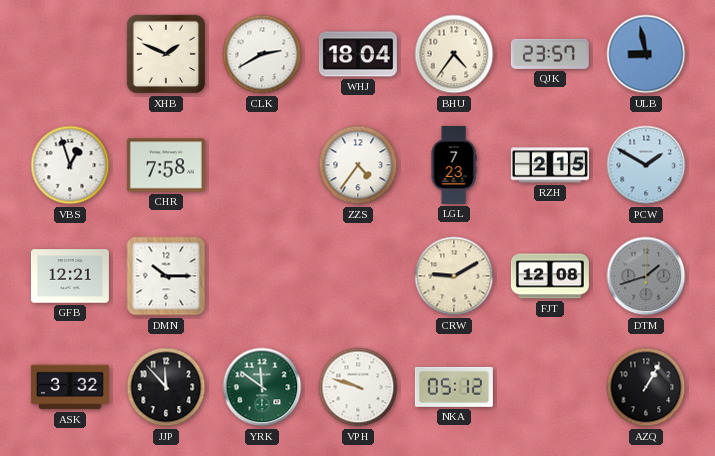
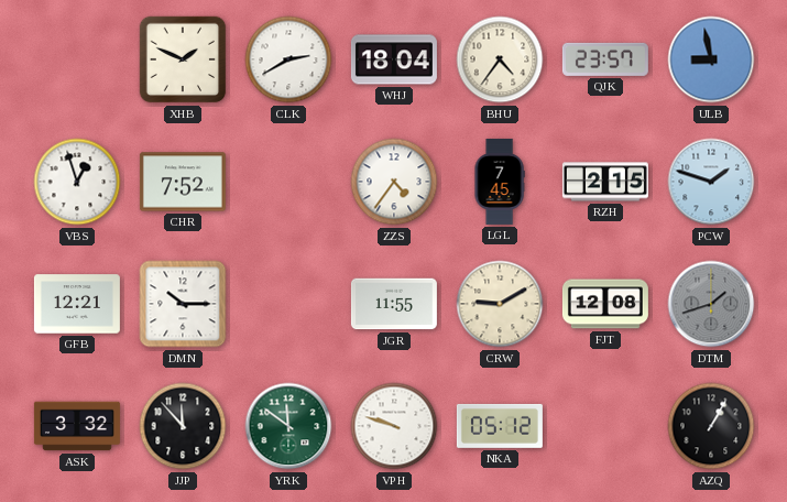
CHR: 7:58 -> 7:52 (183, 182)
LGL: 7:23 -> 7:45 (500, 182)
PCW: 1:50 -> 1:48 (711, 182)
JGR: none -> 11:55 (394, 304)
